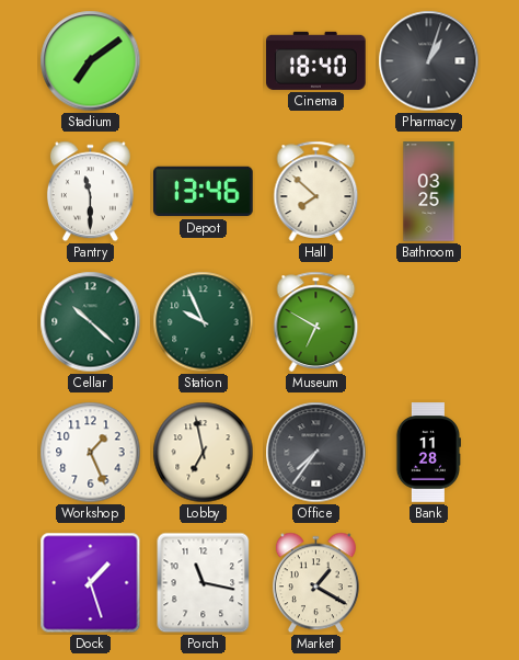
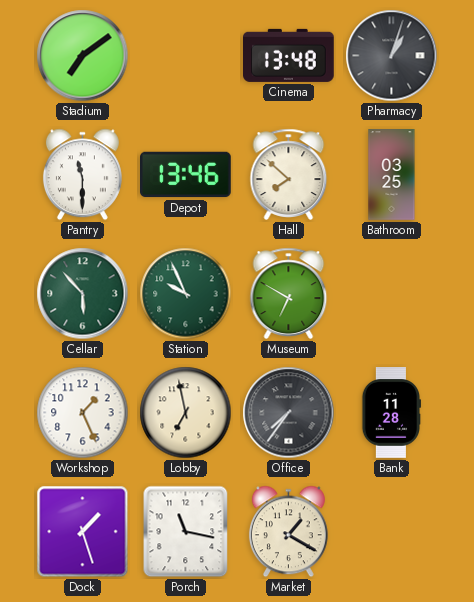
Cinema: 18:40 -> 13:48 (289, 55)
Cellar: 10:22 -> 5:53 (83, 294)
